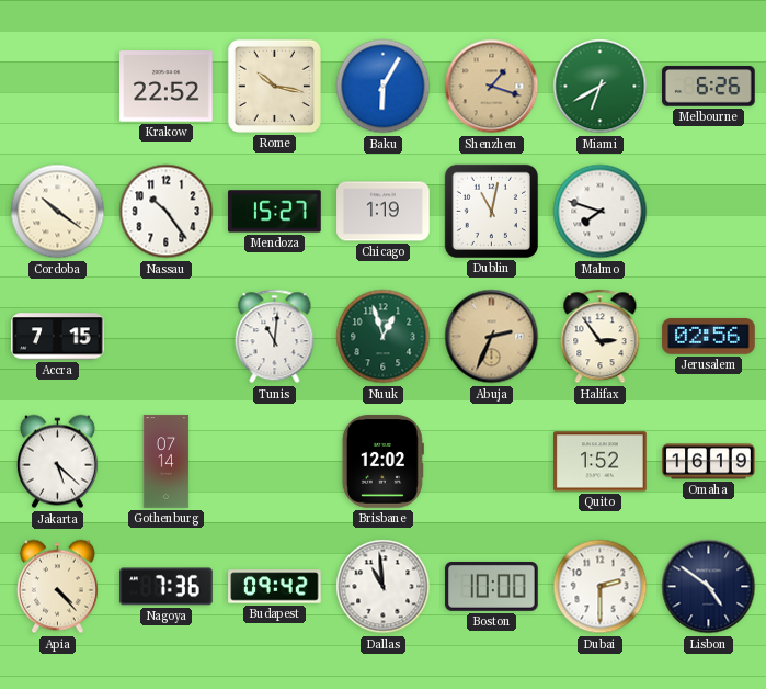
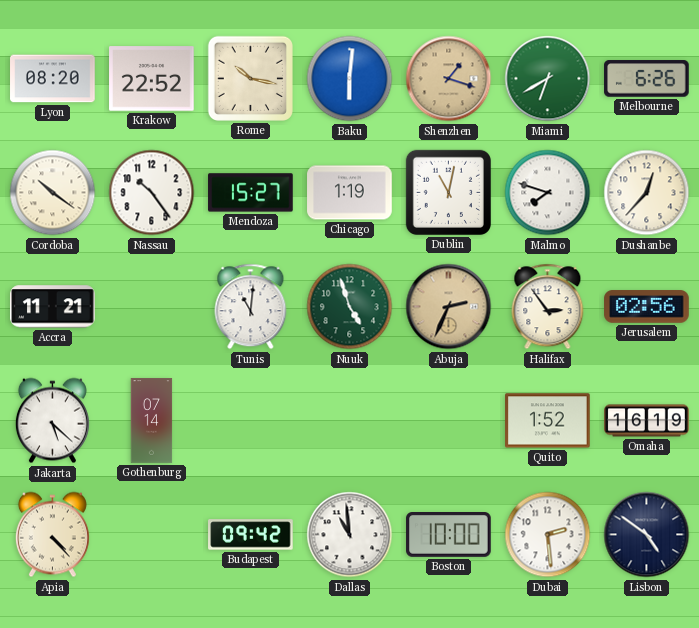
Lyon: none -> 08:20 (53, 79)
Baku: 6:05 -> 6:01 (350, 79)
Dushanbe: none -> 12:37 (647, 193)
Accra: 7:15 -> 11:21 (53, 307)
Nuuk: 12:57 -> 4:57 (350, 307)
Brisbane: 12:02 -> none (382, 462)
Nagoya: 7:36 -> none (167, 587)
Dubai: 2:30 -> 2:29 (548, 535)
